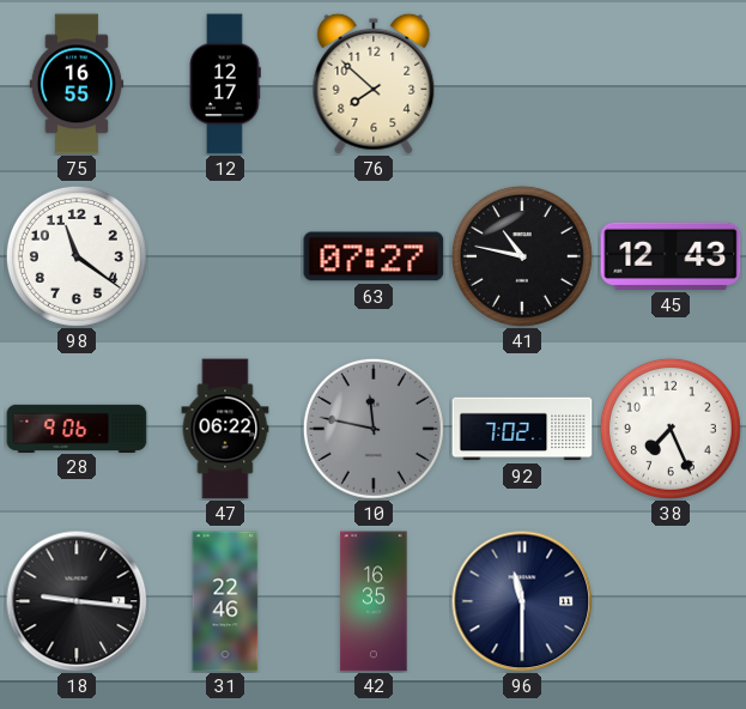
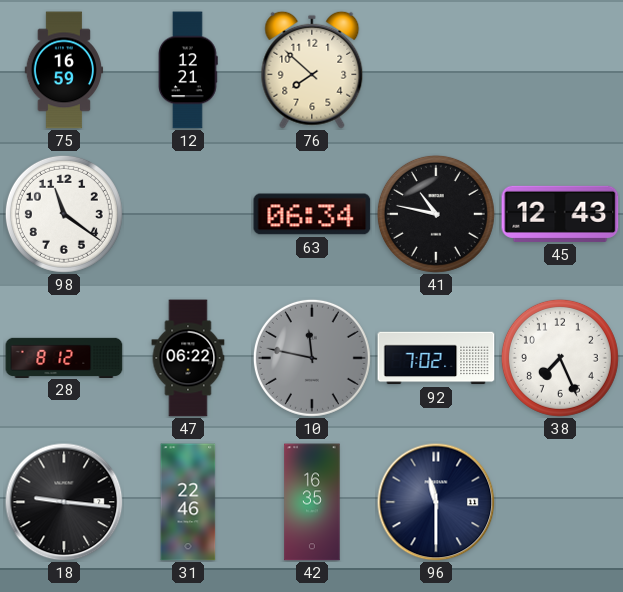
75: 16:55 -> 16:59 (64, 70)
12: 12:17 -> 12:21 (189, 70)
63: 07:27 -> 06:34 (312, 214)
28: 9:06 -> 8:12 (64, 357)
